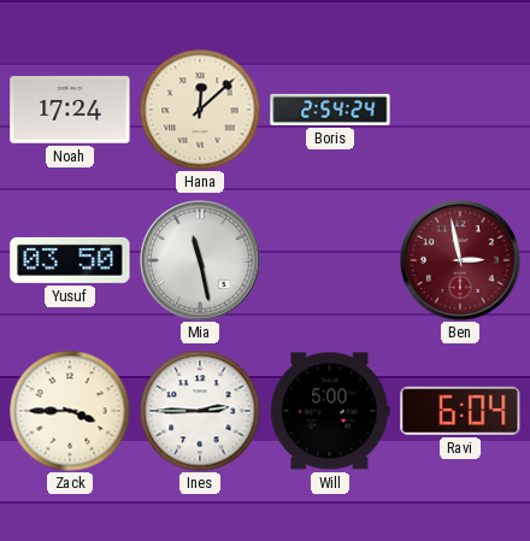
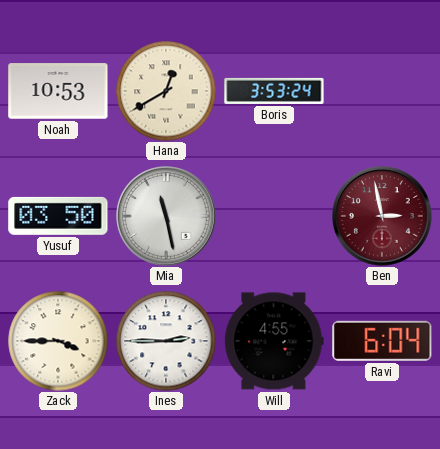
Noah: 17:24 -> 10:53 (58, 91)
Hana: 12:08 -> 12:40 (166, 91)
Boris: 2:54 -> 3:53 (274, 91)
Will: 5:00 -> 4:55 (274, 341)
